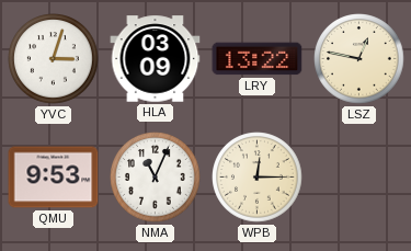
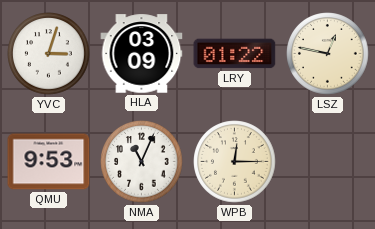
LRY: 13:22 -> 01:22 (235, 54)
